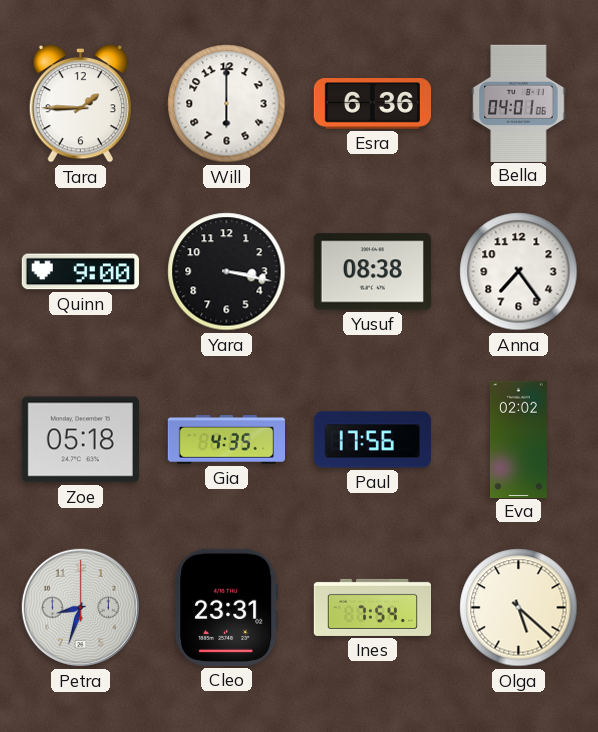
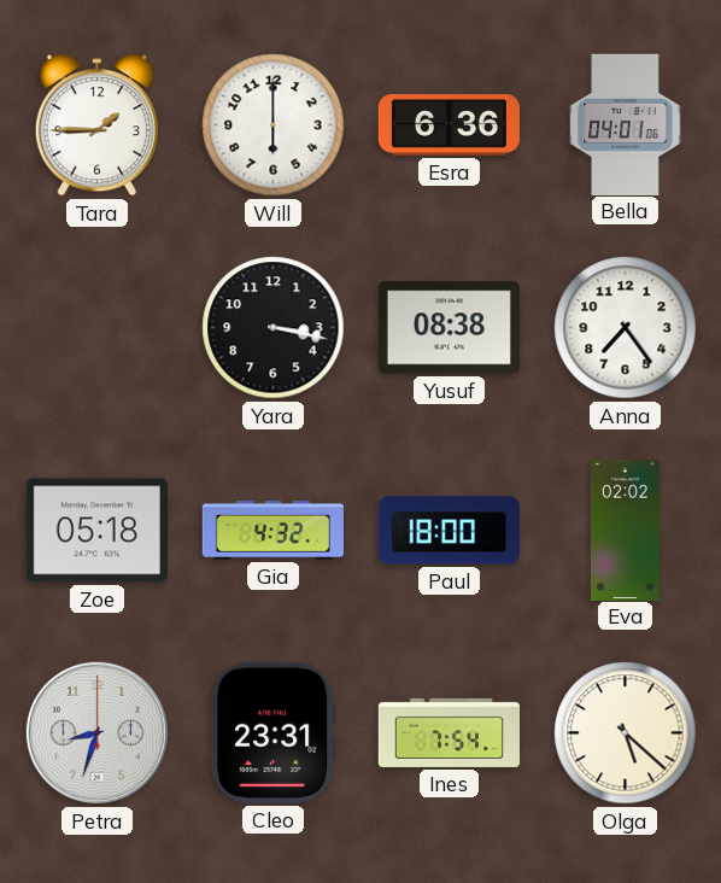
Quinn: 9:00 -> none (80, 272)
Gia: 4:35 -> 4:32 (272, 530)
Paul: 17:56 -> 18:00 (449, 531)
